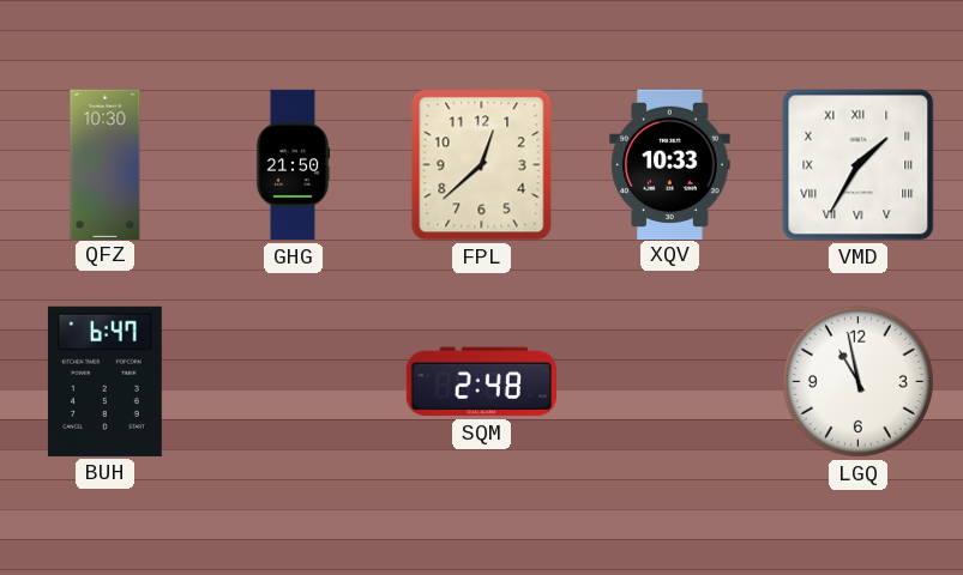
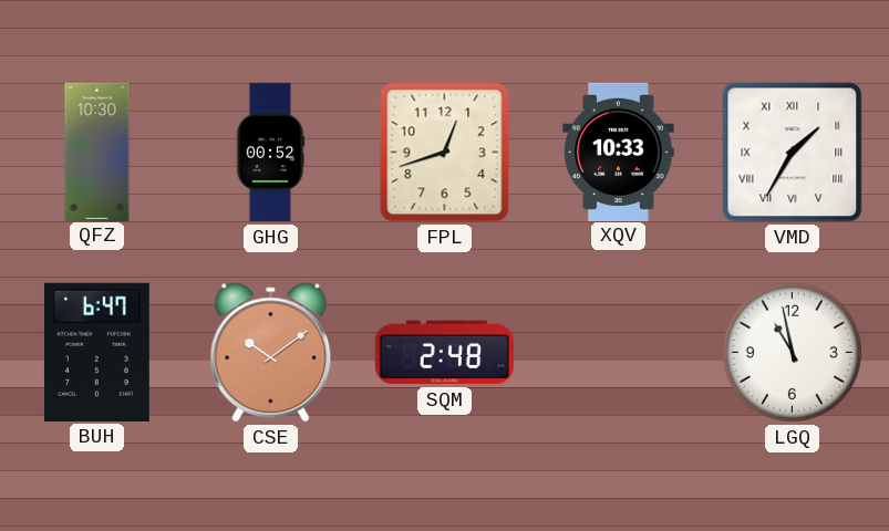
GHG: 21:50 -> 00:52 (270, 153)
FPL: 12:38 -> 12:42 (445, 153)
CSE: none -> 10:09 (271, 353)
